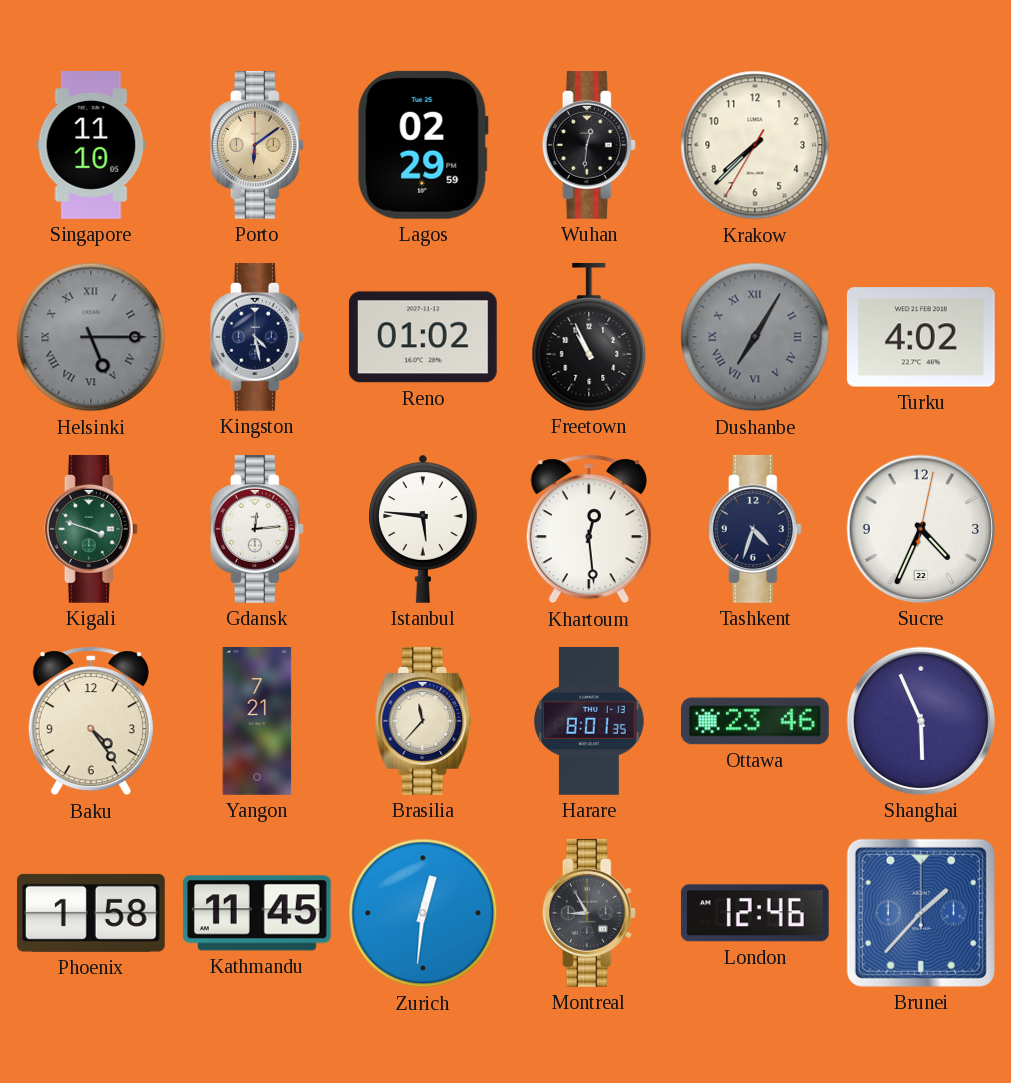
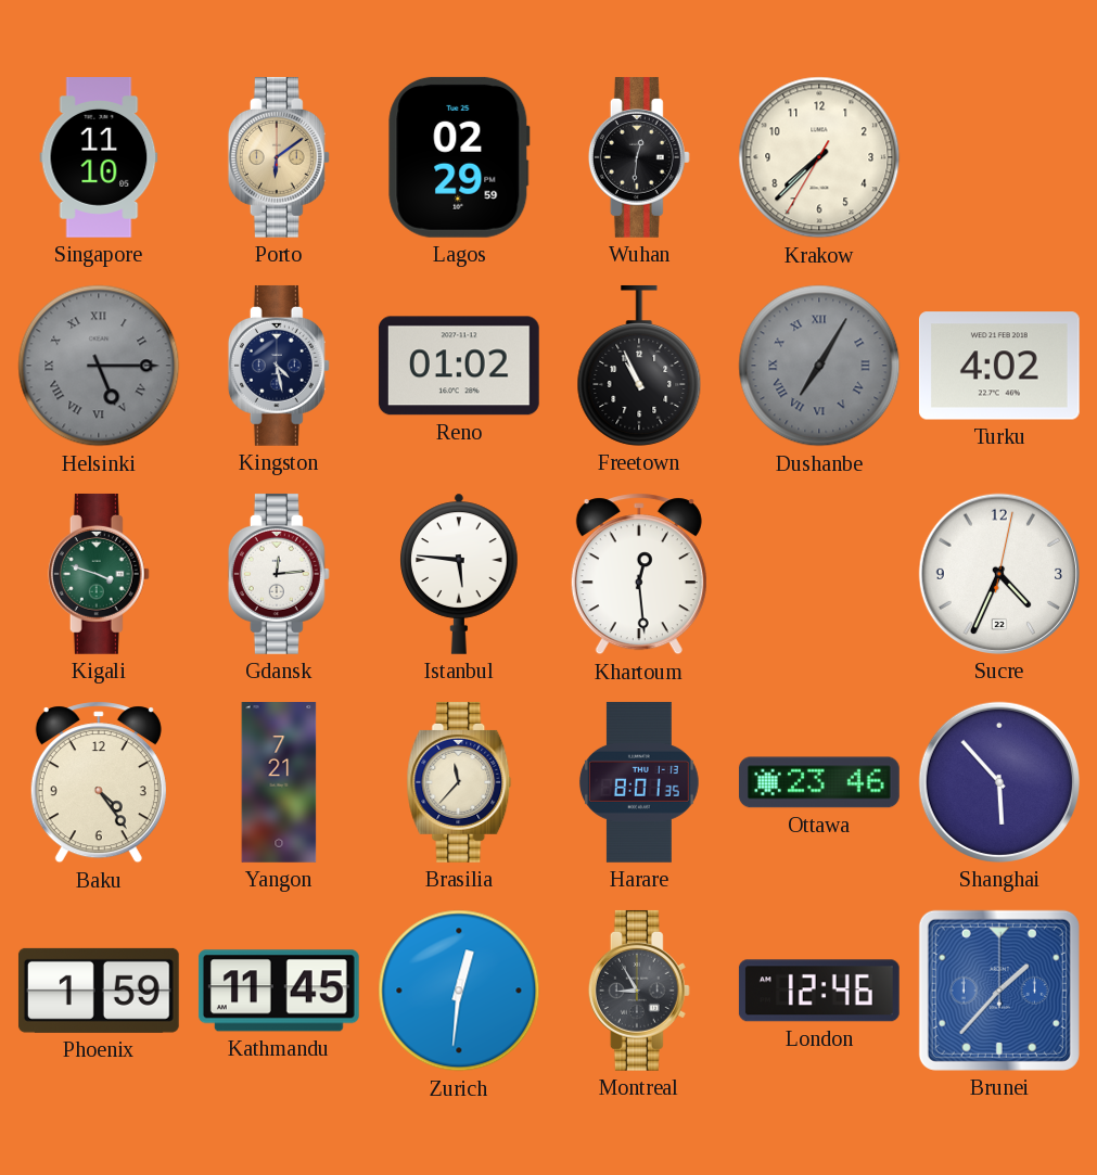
Tashkent: 4:33 -> none (755, 529)
Shanghai: 5:56 -> 5:53 (999, 782)
Phoenix: 1:58 -> 1:59 (99, 991)
